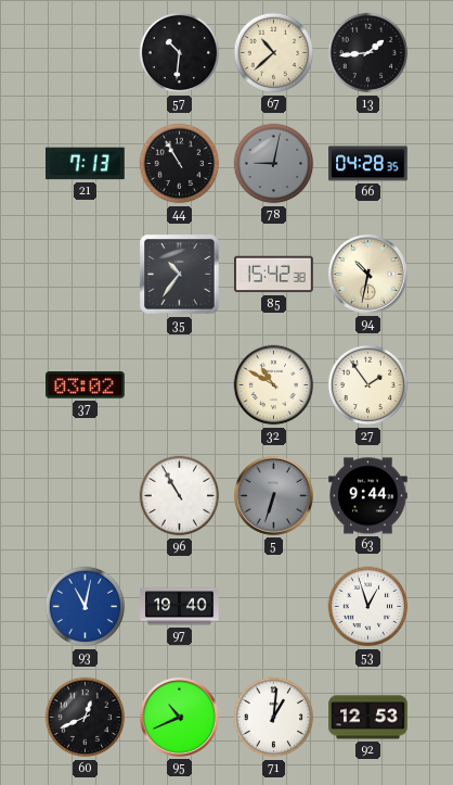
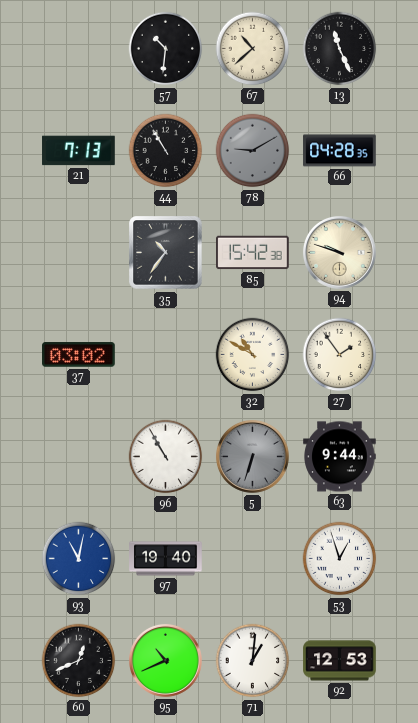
13: 1:44 -> 11:26 (340, 49)
78: 9:02 -> 9:10 (253, 151)
94: 10:32 -> 9:48 (339, 252)
